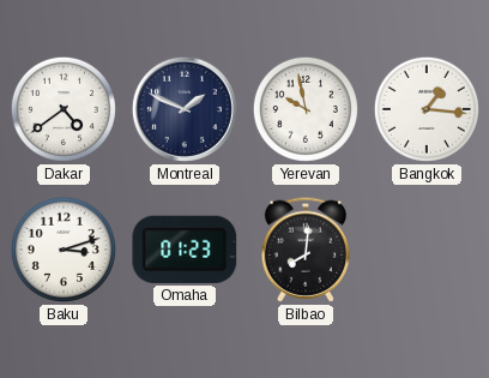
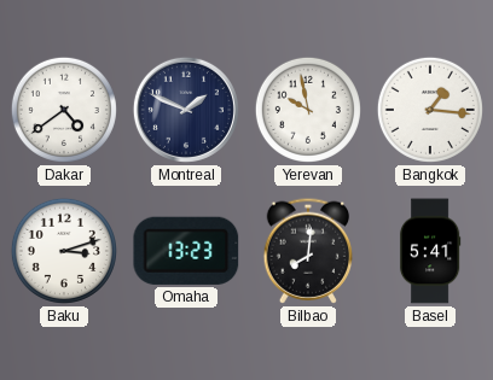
Omaha: 01:23 -> 13:23 (186, 251)
Basel: none -> 5:41 (430, 251)
